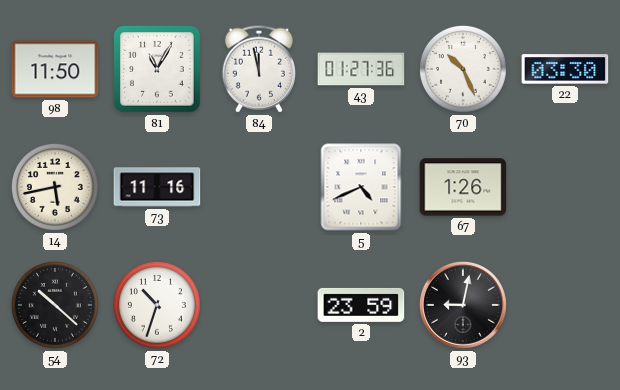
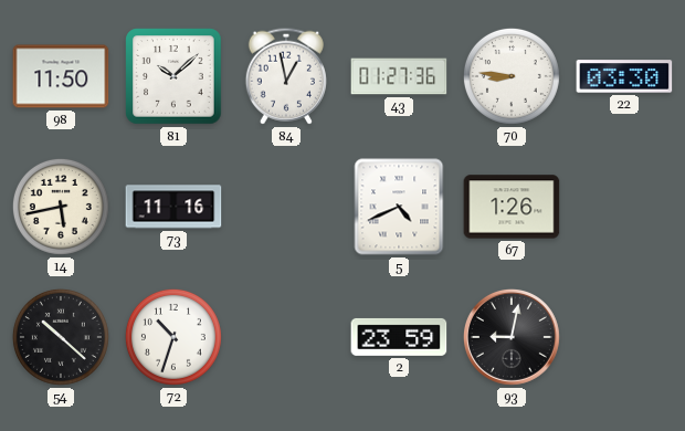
81: 11:05 -> 10:08 (173, 76)
84: 11:58 -> 12:58 (286, 76)
70: 10:26 -> 8:46 (512, 76)
